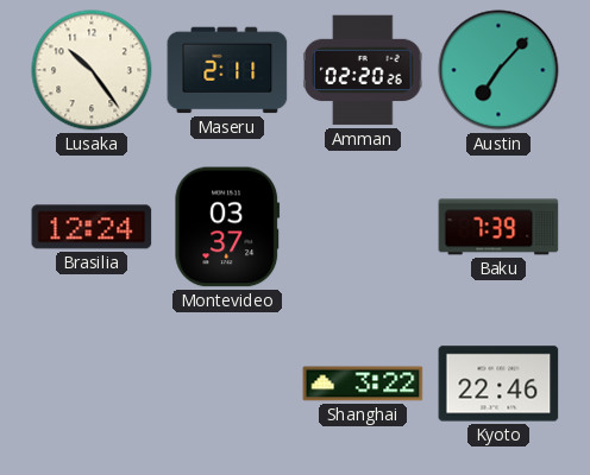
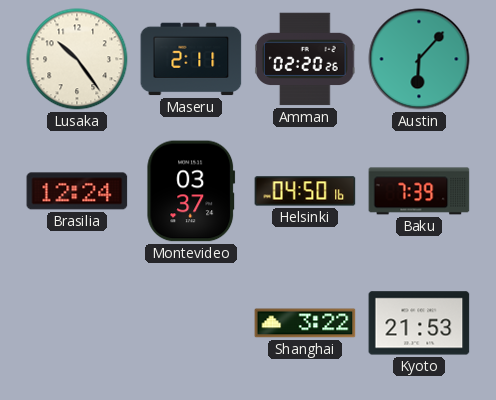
Austin: 7:07 -> 6:07 (419, 59)
Helsinki: none -> 04:50 (305, 191)
Kyoto: 22:46 -> 21:53 (419, 323)
